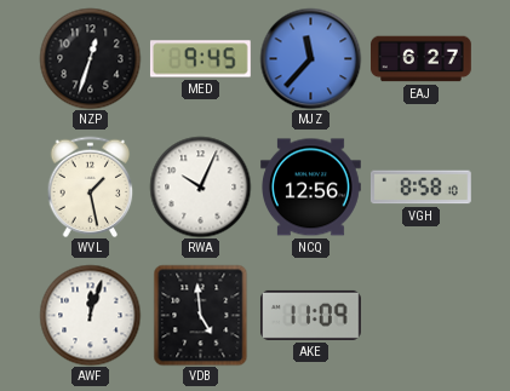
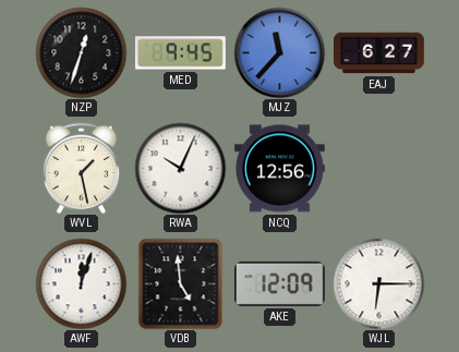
VGH: 8:58 -> none (420, 188)
AKE: 11:09 -> 12:09 (279, 283)
WJL: none -> 6:15 (378, 283)
